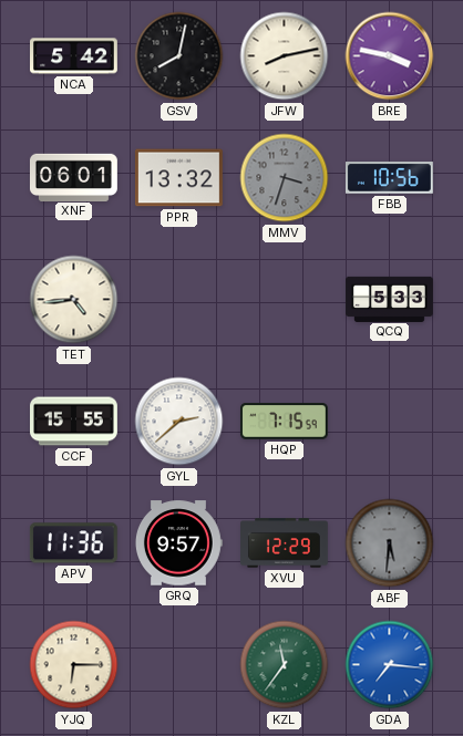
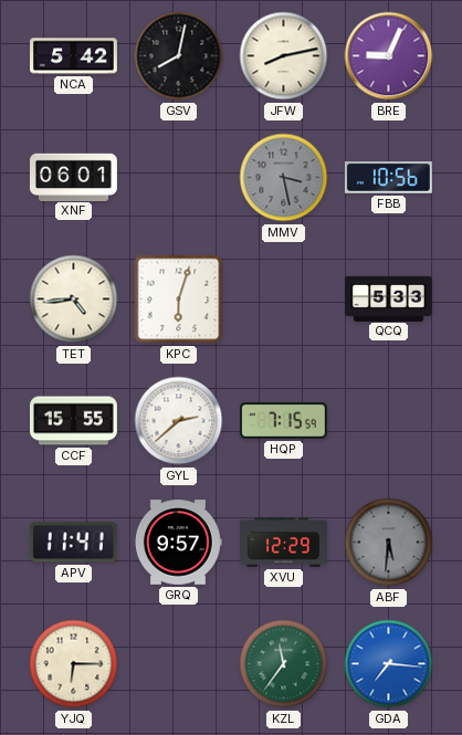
BRE: 3:47 -> 9:04 (389, 56)
PPR: 13:32 -> none (178, 178)
MMV: 3:33 -> 3:28 (284, 178)
KPC: none -> 6:03 (179, 300)
APV: 11:36 -> 11:41 (73, 543)
